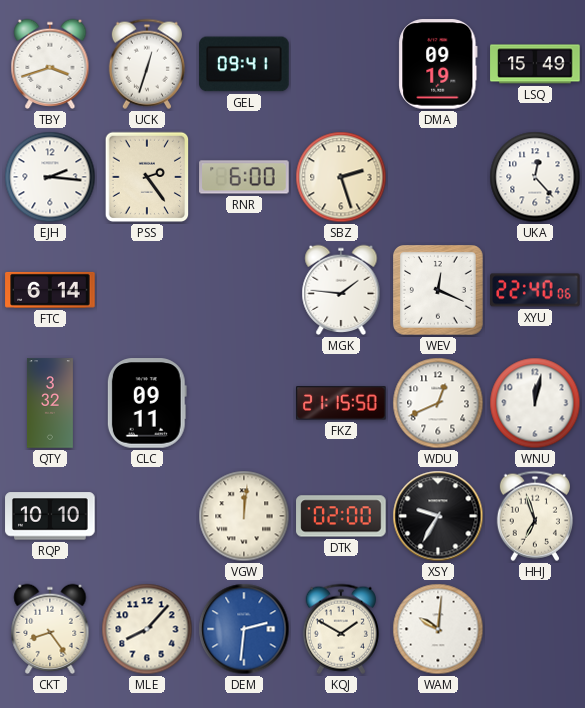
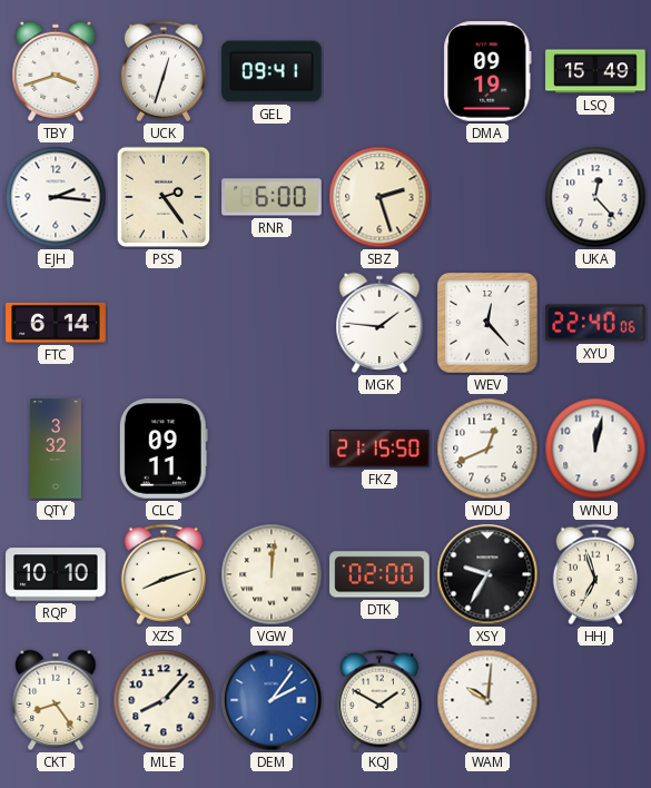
WEV: 12:19 -> 12:23 (489, 324)
XZS: none -> 8:12 (164, 574)
DEM: 2:31 -> 2:06 (272, 700)
